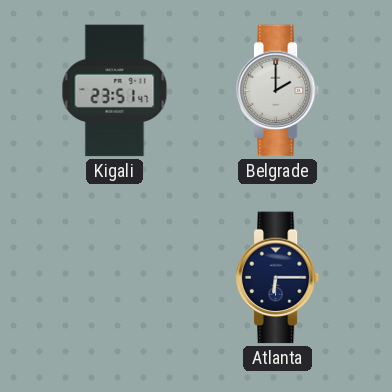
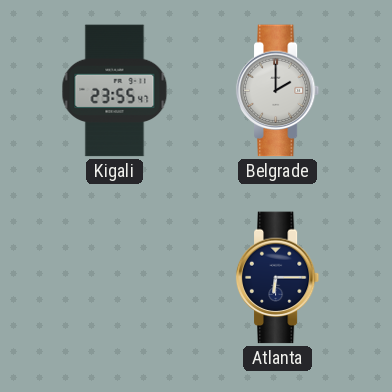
Kigali: 23:51 -> 23:55 (115, 91)
